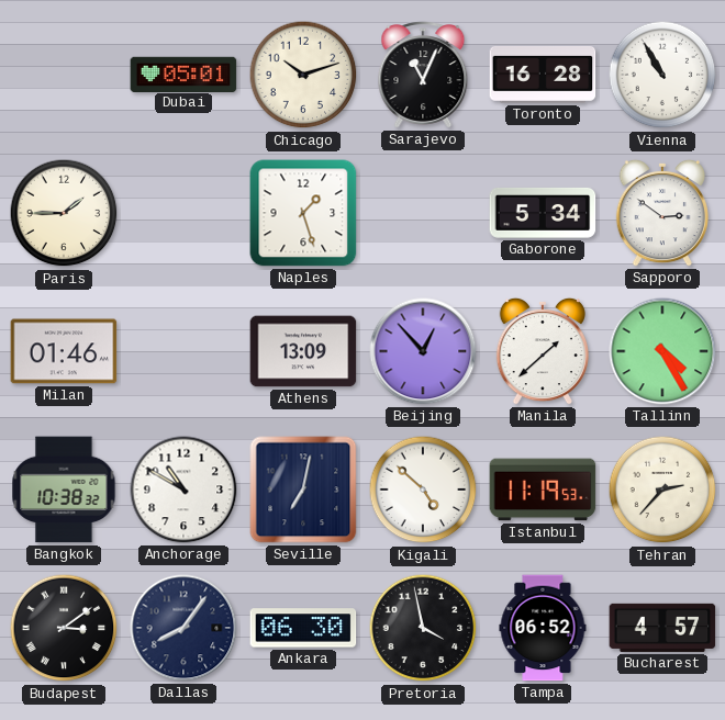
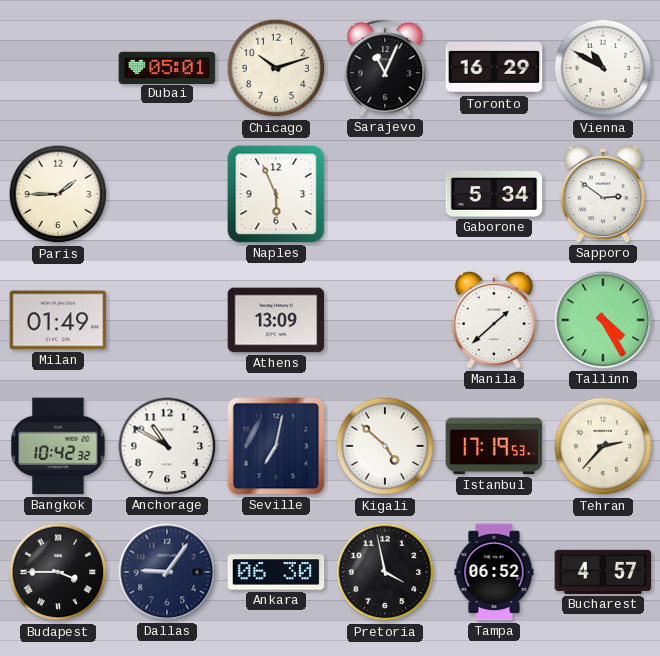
Toronto: 16:28 -> 16:29 (494, 68)
Vienna: 10:55 -> 10:50 (603, 68)
Naples: 1:27 -> 5:56 (276, 194)
Milan: 01:46 -> 01:49 (58, 320)
Beijing: 12:53 -> none (423, 351)
Bangkok: 10:38 -> 10:42 (58, 446)
Istanbul: 11:19 -> 17:19 (494, 446)
Budapest: 3:09 -> 3:45 (58, 572)
Dallas: 8:06 -> 9:06 (167, 572)
